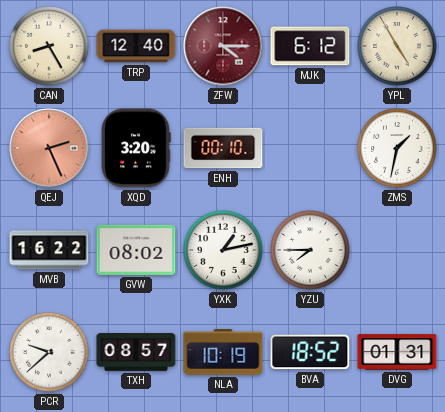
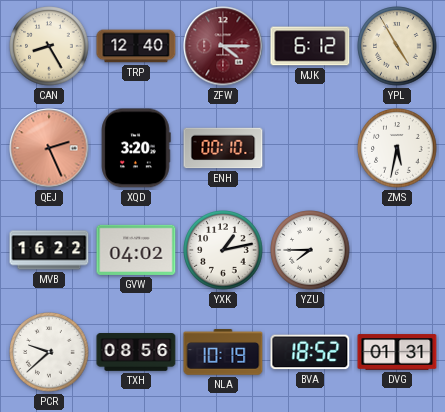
ZMS: 1:32 -> 5:32 (397, 148)
GVW: 08:02 -> 04:02 (136, 250)
TXH: 08:57 -> 08:56 (136, 353)
